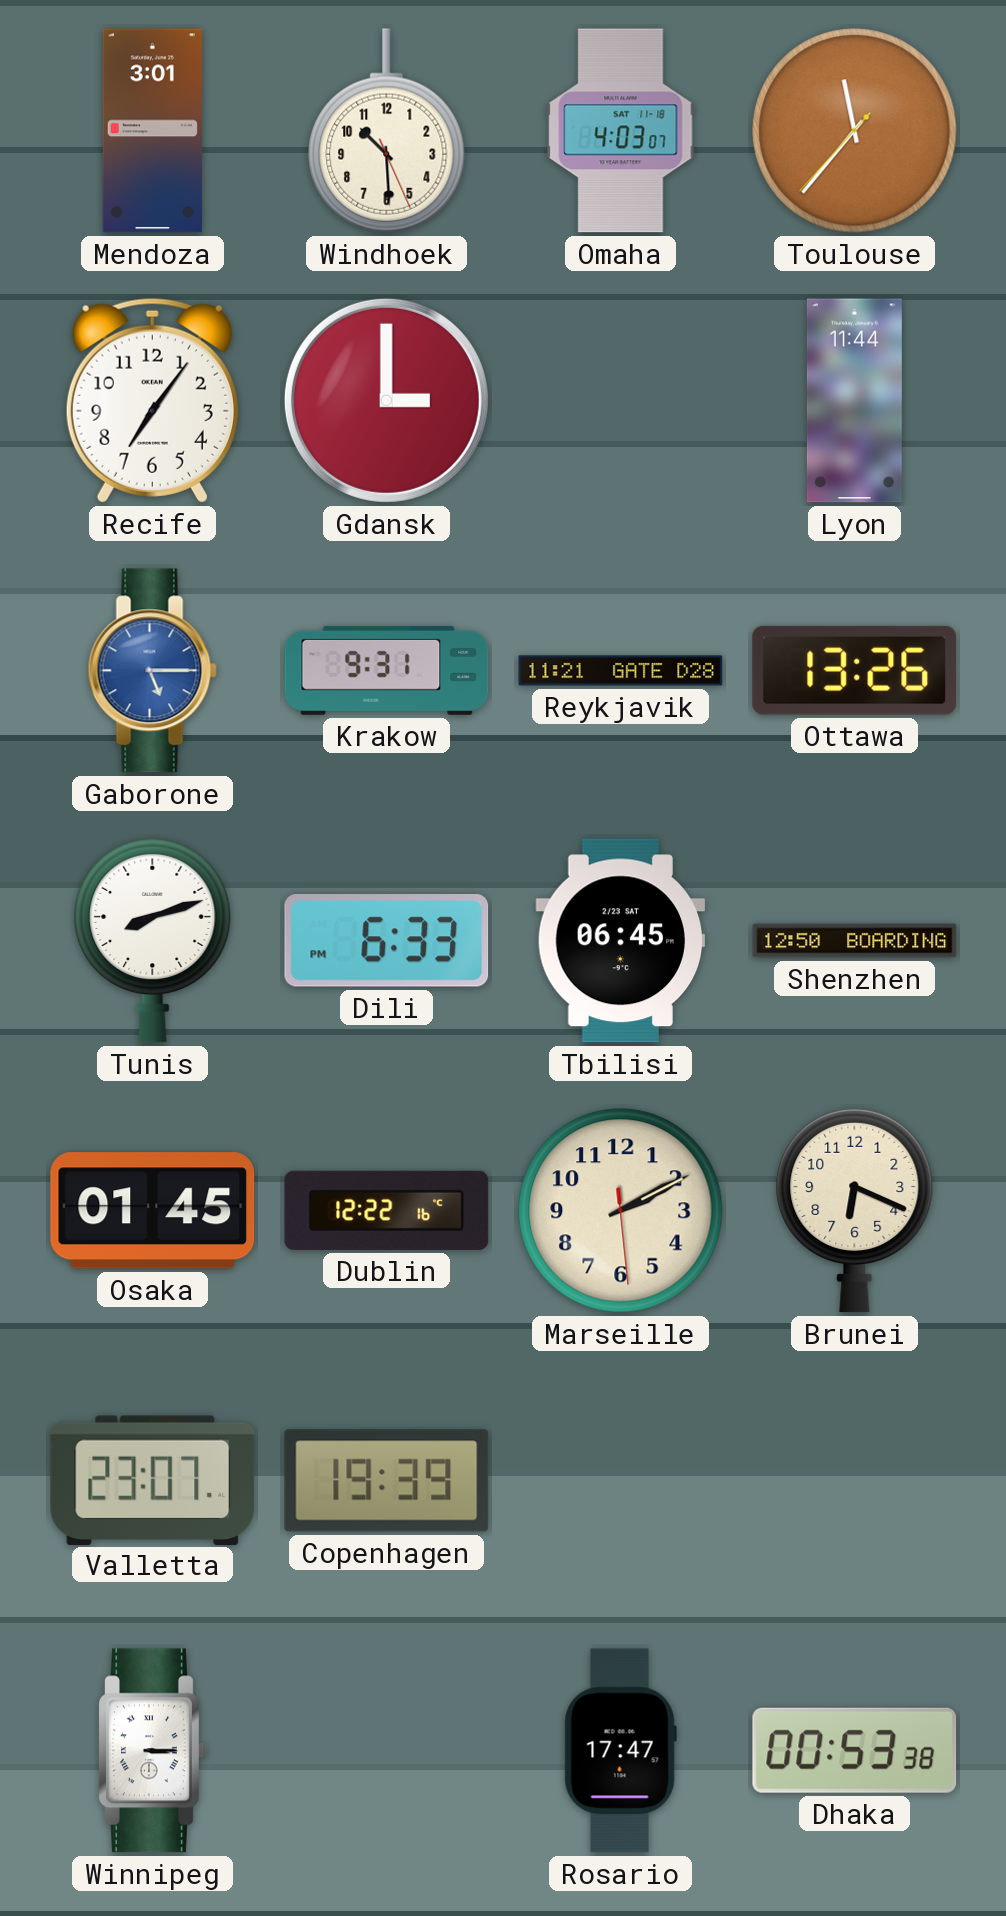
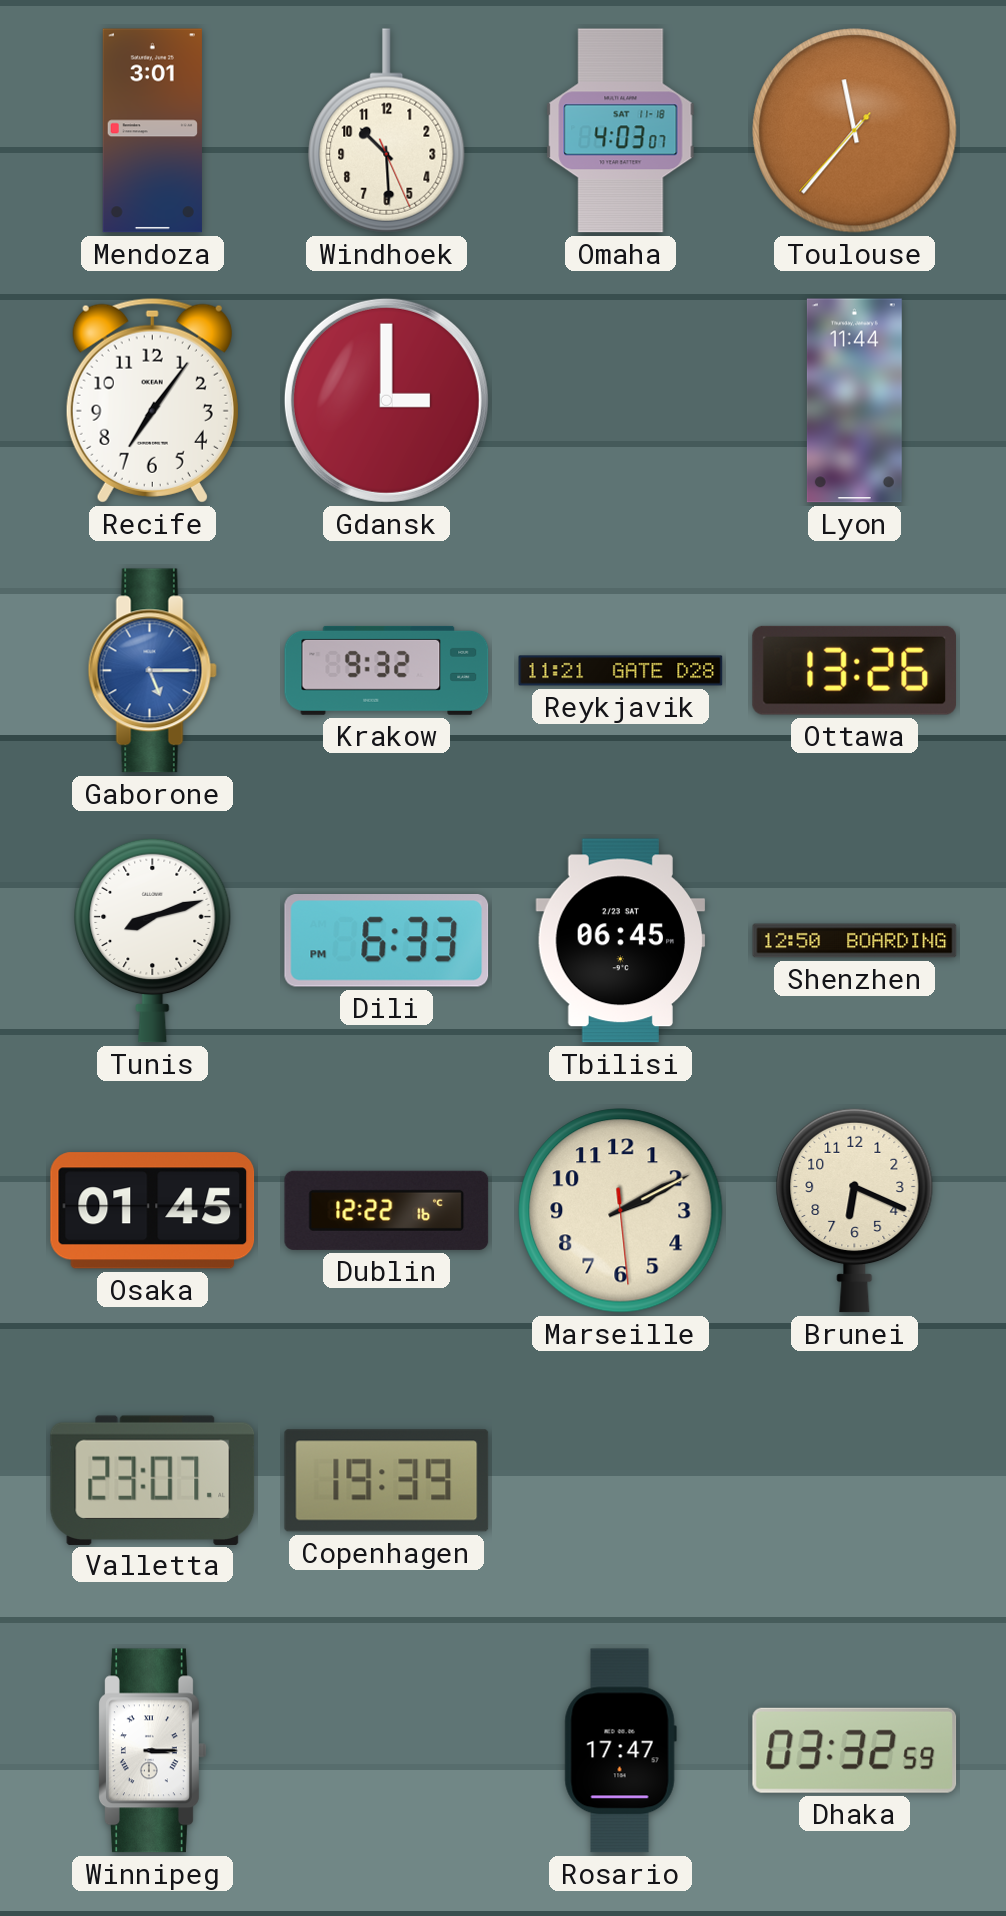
Krakow: 9:31 -> 9:32 (387, 670)
Dhaka: 00:53 -> 03:32 (855, 1750)
